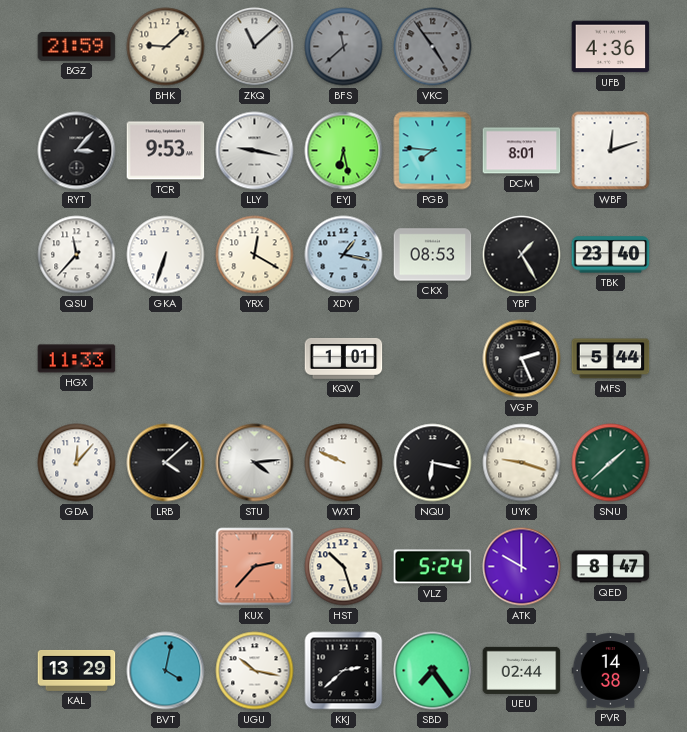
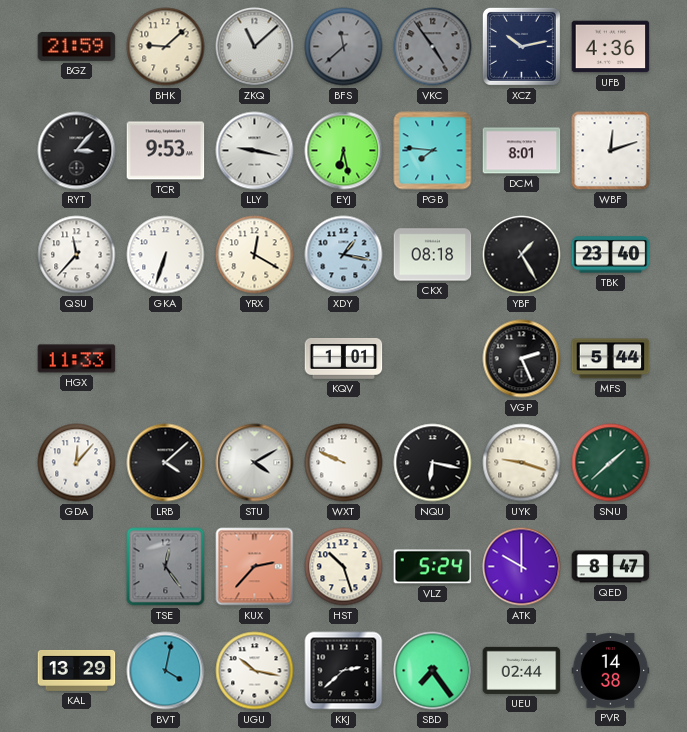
XCZ: none -> 10:13 (521, 46)
CKX: 08:53 -> 08:18 (433, 255)
STU: 4:14 -> 4:10 (255, 463)
TSE: none -> 12:24 (166, 567)
